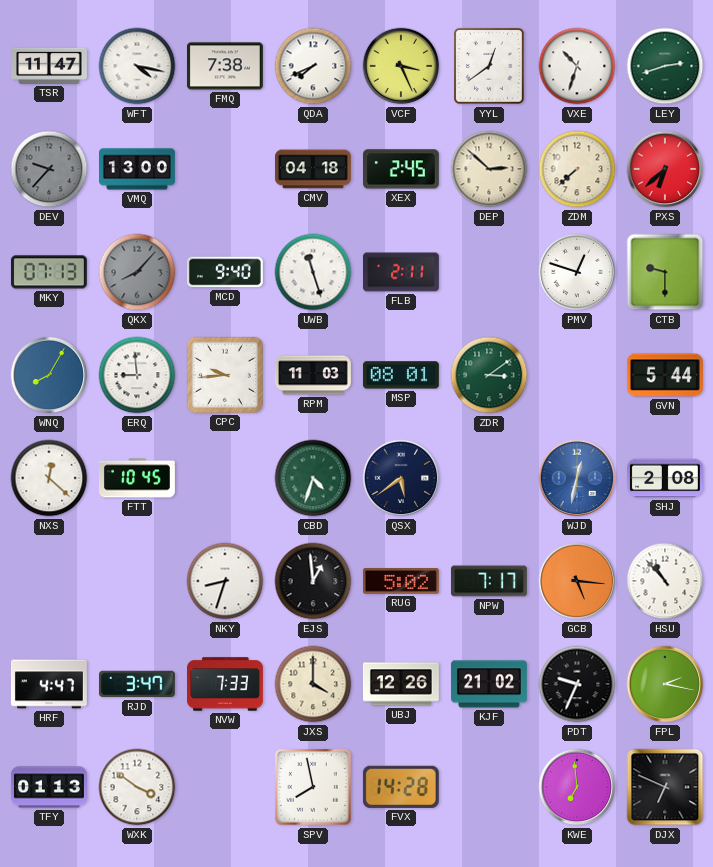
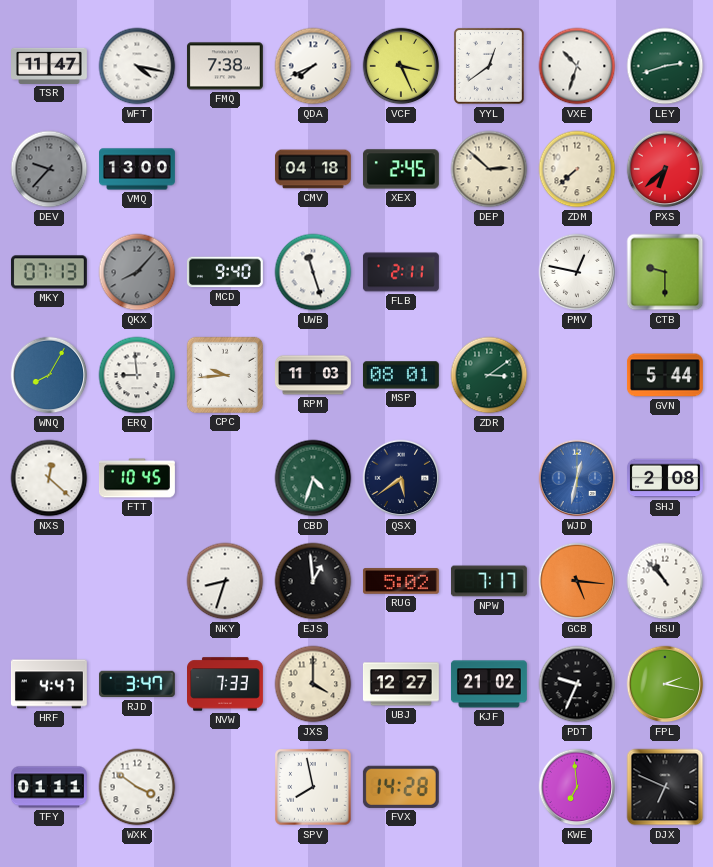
PMV: 12:48 -> 12:47 (577, 272)
UBJ: 12:26 -> 12:27 (401, 684)
TFY: 01:13 -> 01:11 (49, 787)
